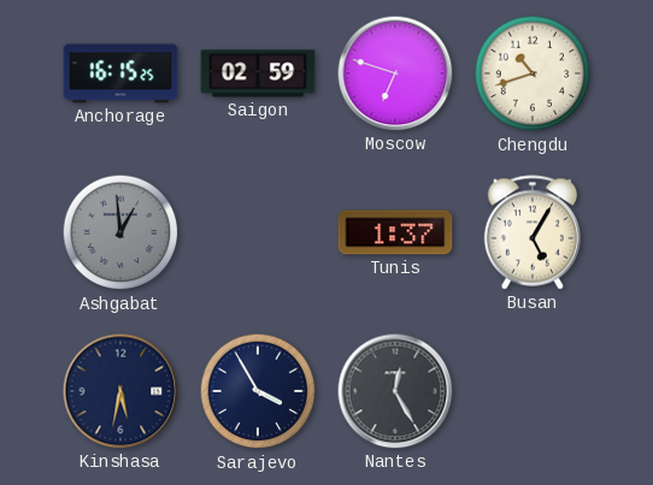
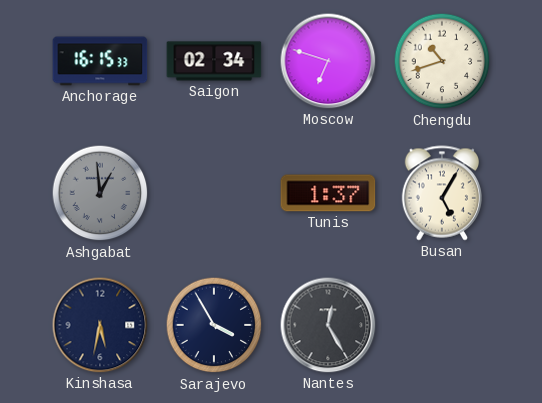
Anchorage: 16:15:25 -> 16:15:33 (100, 61)
Saigon: 02:59 -> 02:34 (214, 61)
